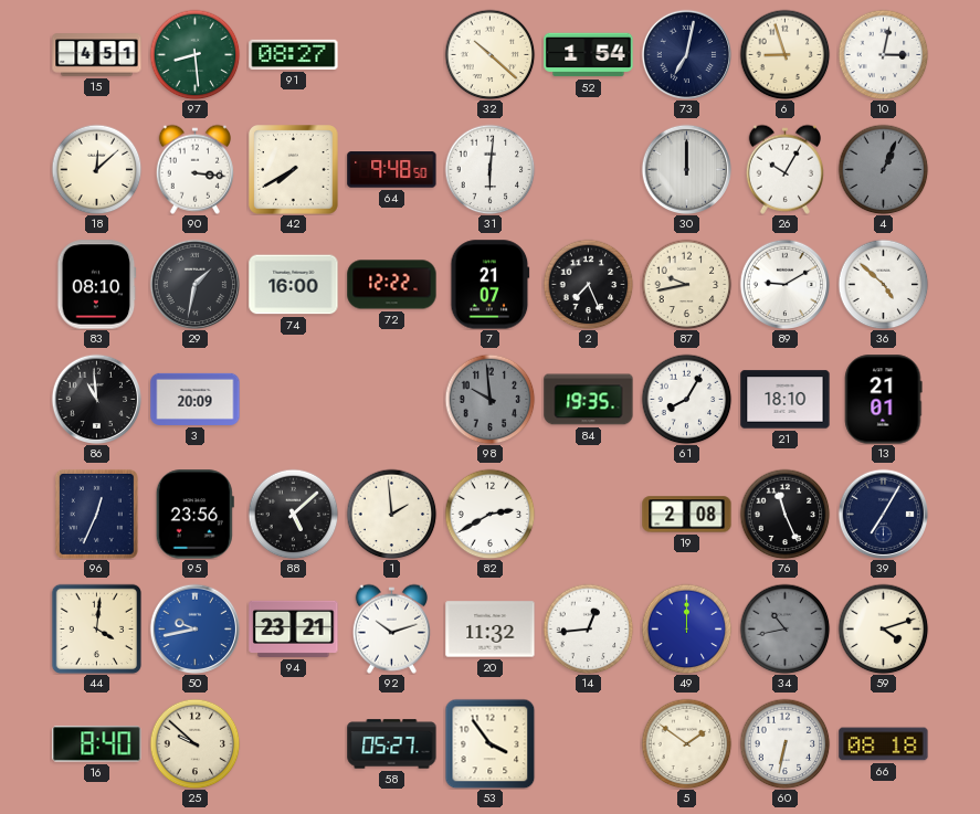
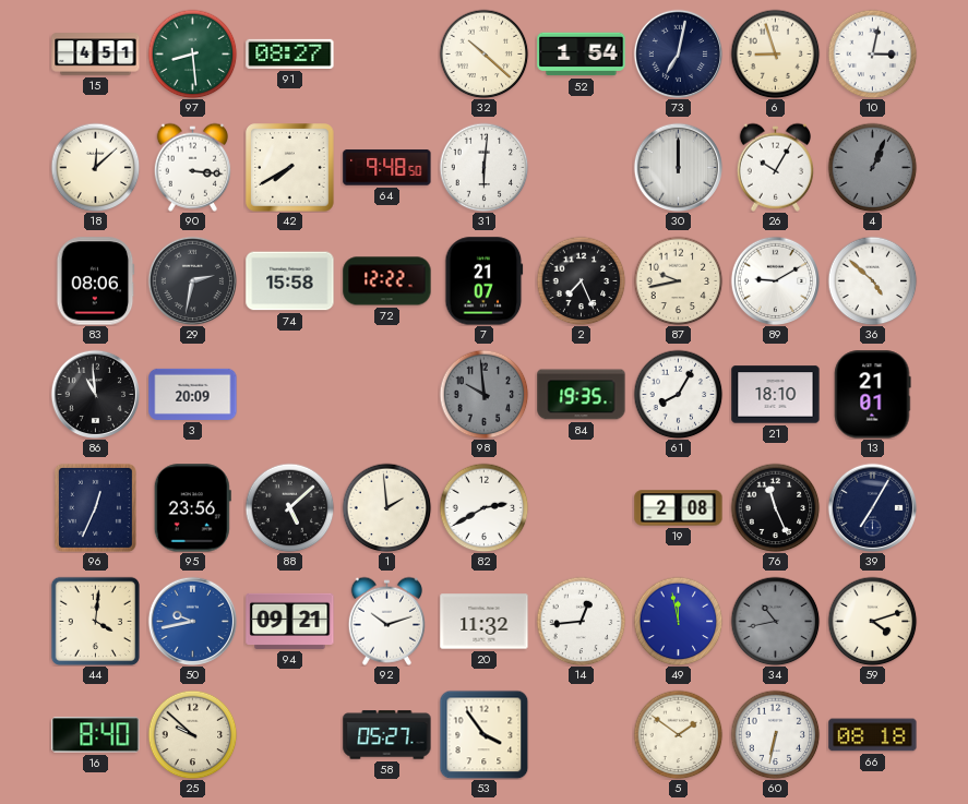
83: 08:10 -> 08:06 (96, 281)
29: 1:32 -> 2:32 (192, 280)
74: 16:00 -> 15:58 (290, 281)
94: 23:21 -> 09:21 (290, 621)
49: 12:00 -> 11:58 (678, 621)
